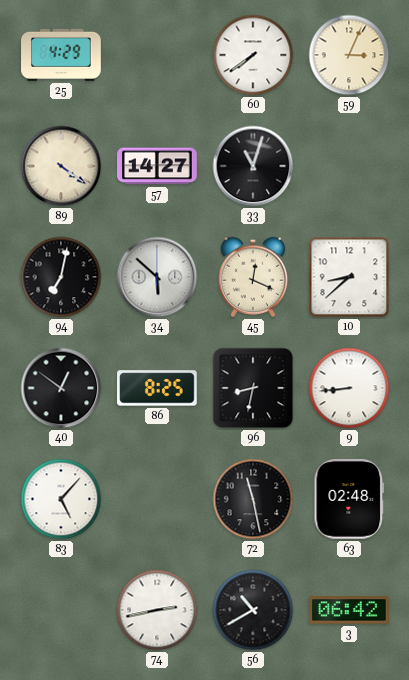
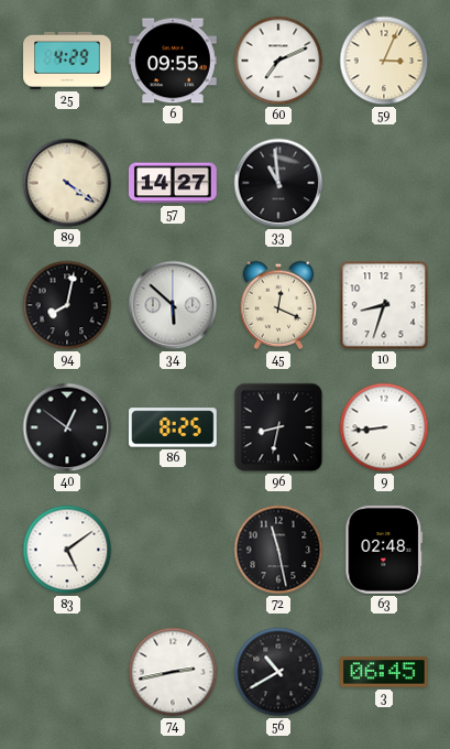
6: none -> 09:55 (173, 61)
60: 7:39 -> 7:11 (278, 61)
33: 11:03 -> 10:59 (278, 183)
94: 7:02 -> 8:02 (67, 305)
10: 8:38 -> 8:33 (384, 305)
83: 5:07 -> 5:09 (67, 550)
3: 06:42 -> 06:45 (385, 672)
